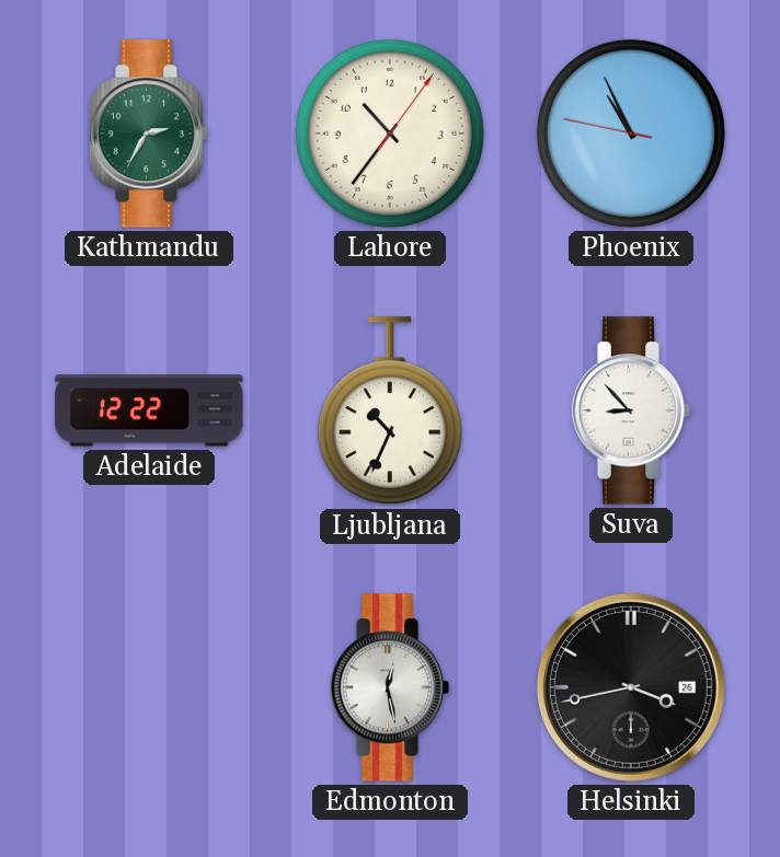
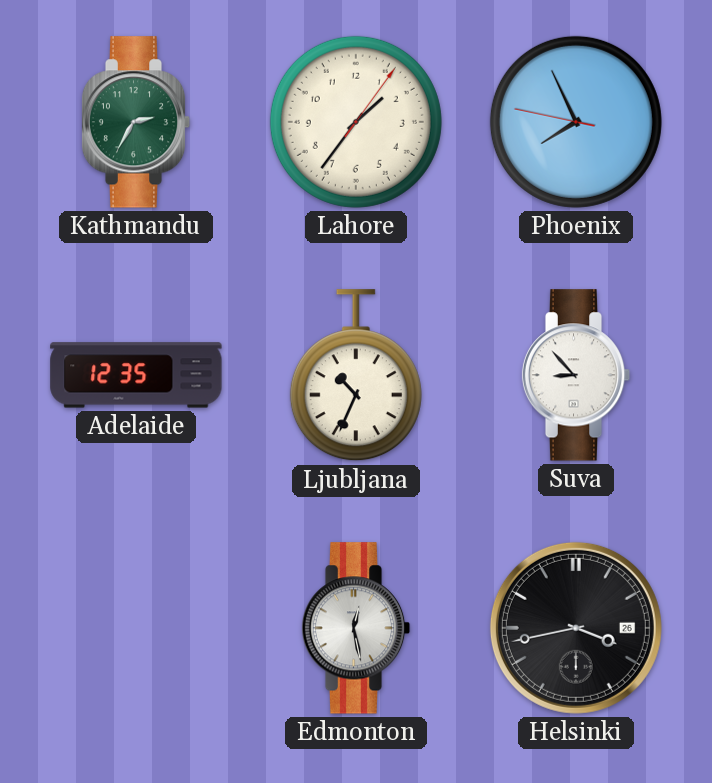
Lahore: 10:36 -> 1:36 (356, 122)
Phoenix: 10:55 -> 7:55 (576, 122)
Adelaide: 12:22 -> 12:35 (136, 375)
